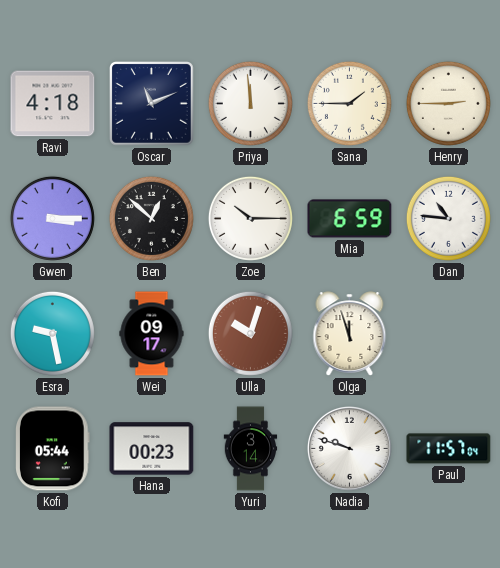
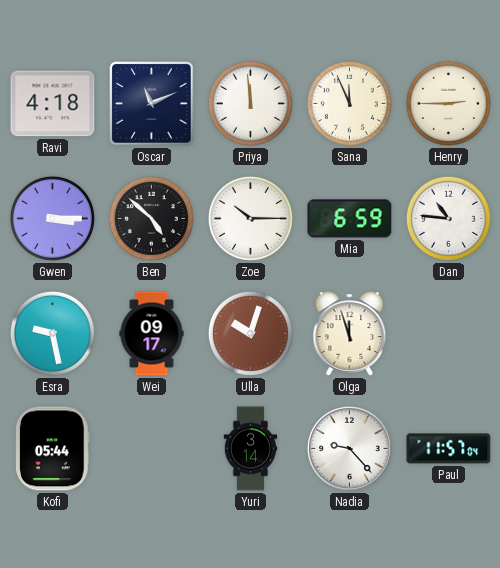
Sana: 1:45 -> 11:56 (349, 103)
Ben: 12:52 -> 4:52 (151, 218)
Hana: 00:23 -> none (152, 449)
Nadia: 9:48 -> 9:23 (349, 448)
